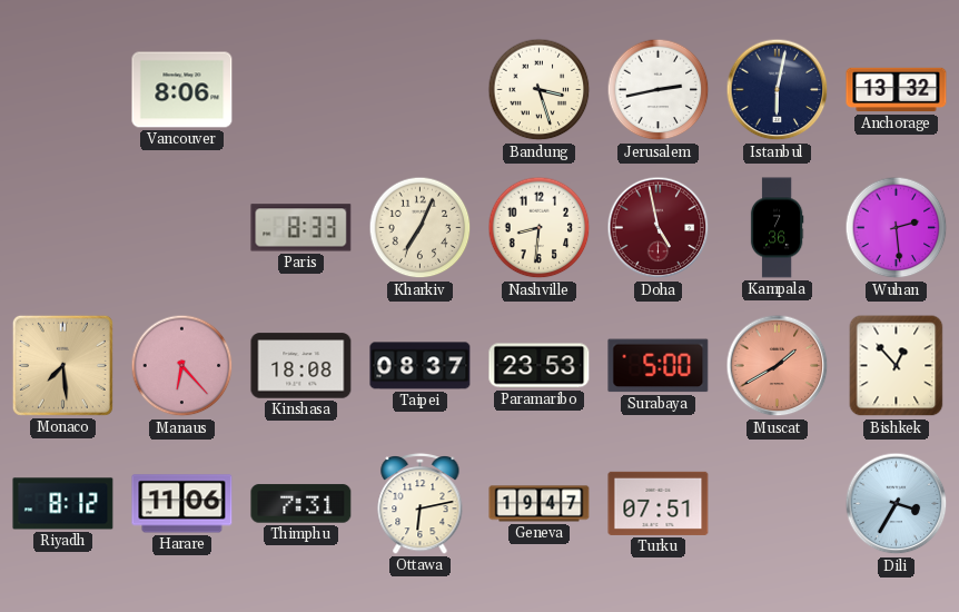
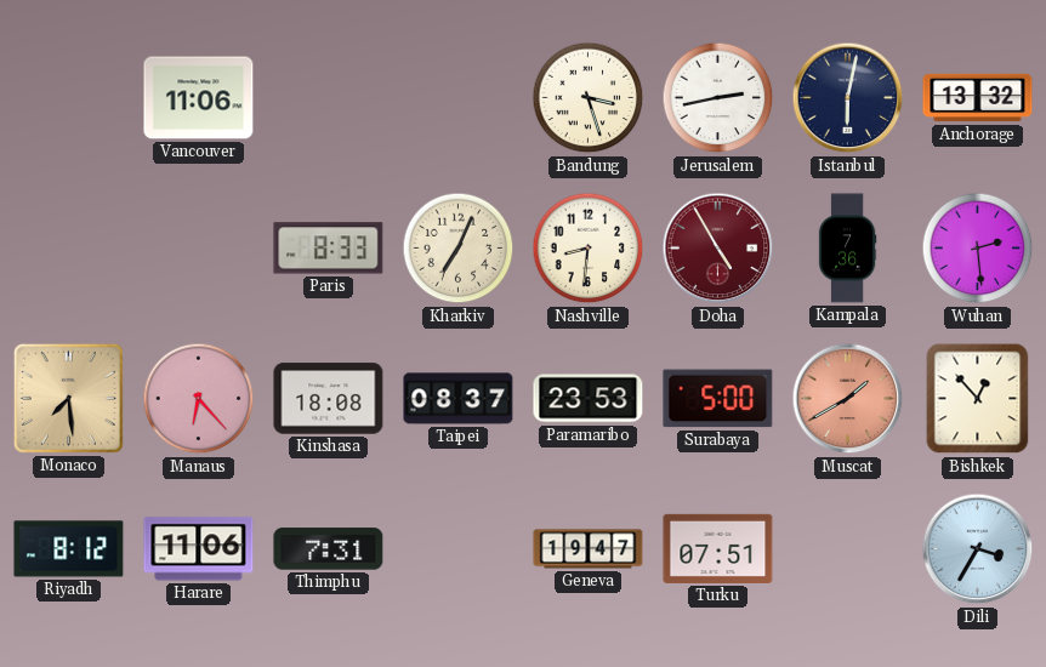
Vancouver: 8:06 -> 11:06 (199, 98)
Doha: 4:58 -> 4:55 (718, 249)
Ottawa: 6:13 -> none (421, 503)
